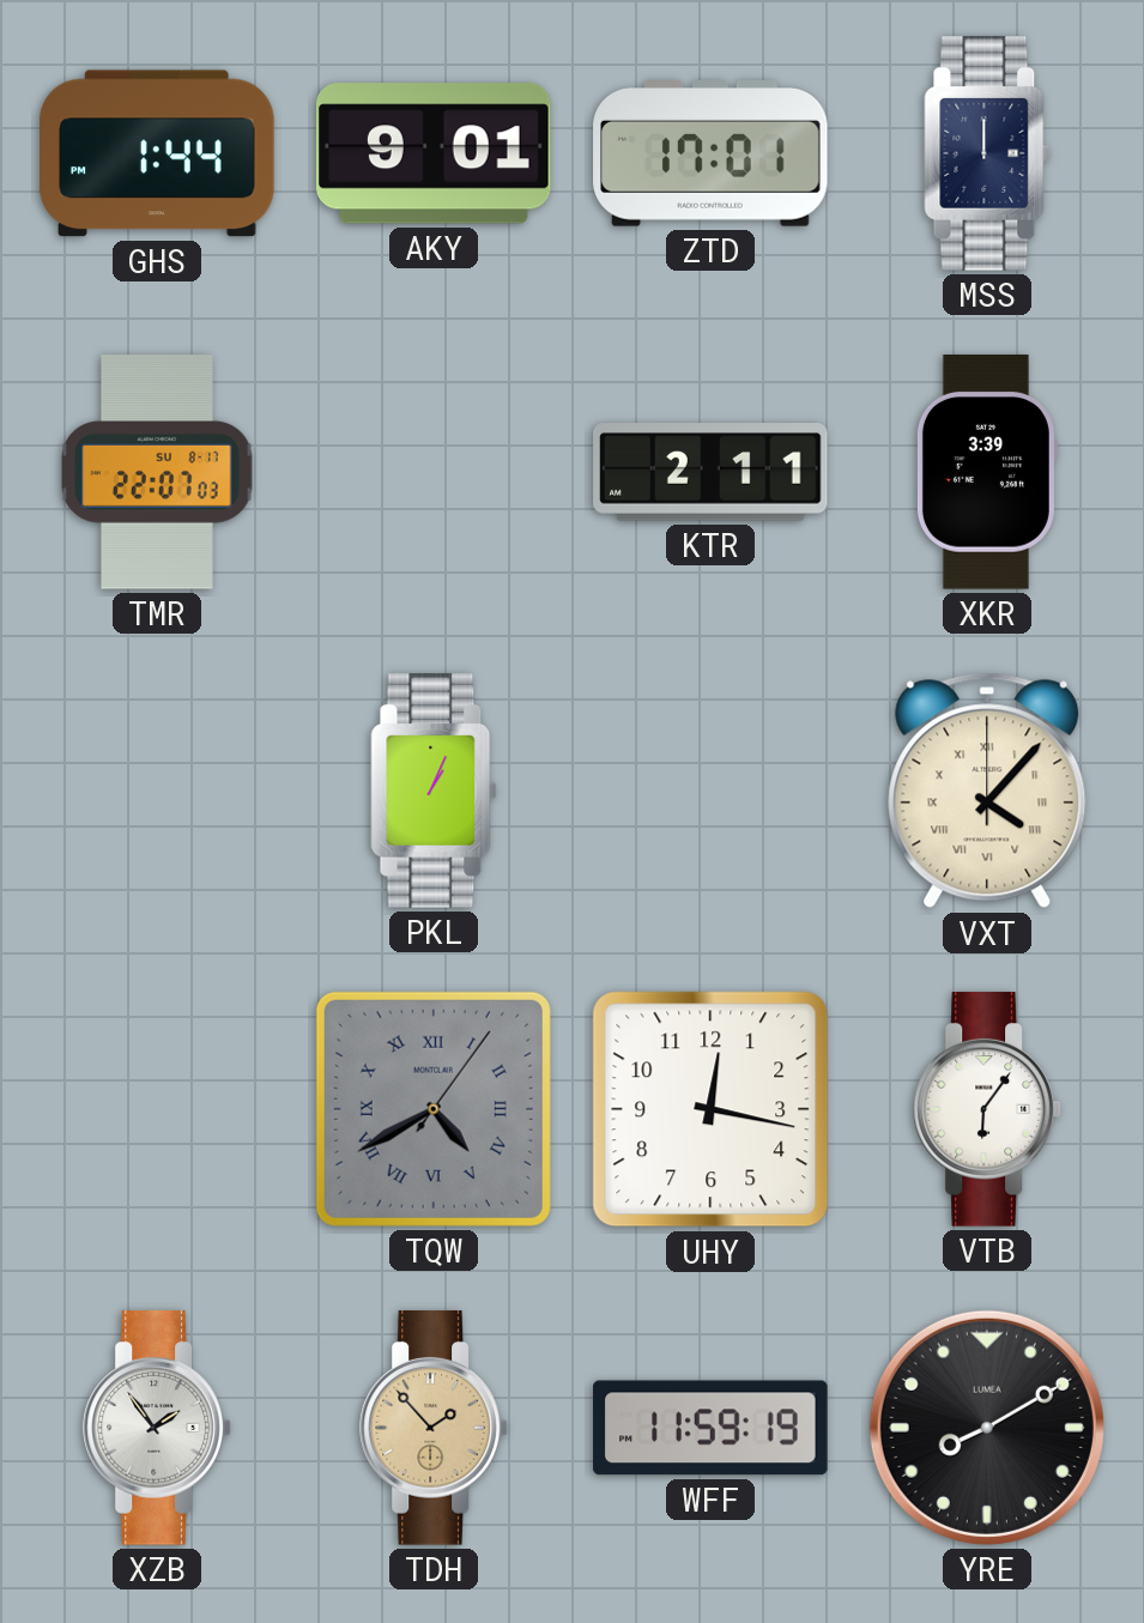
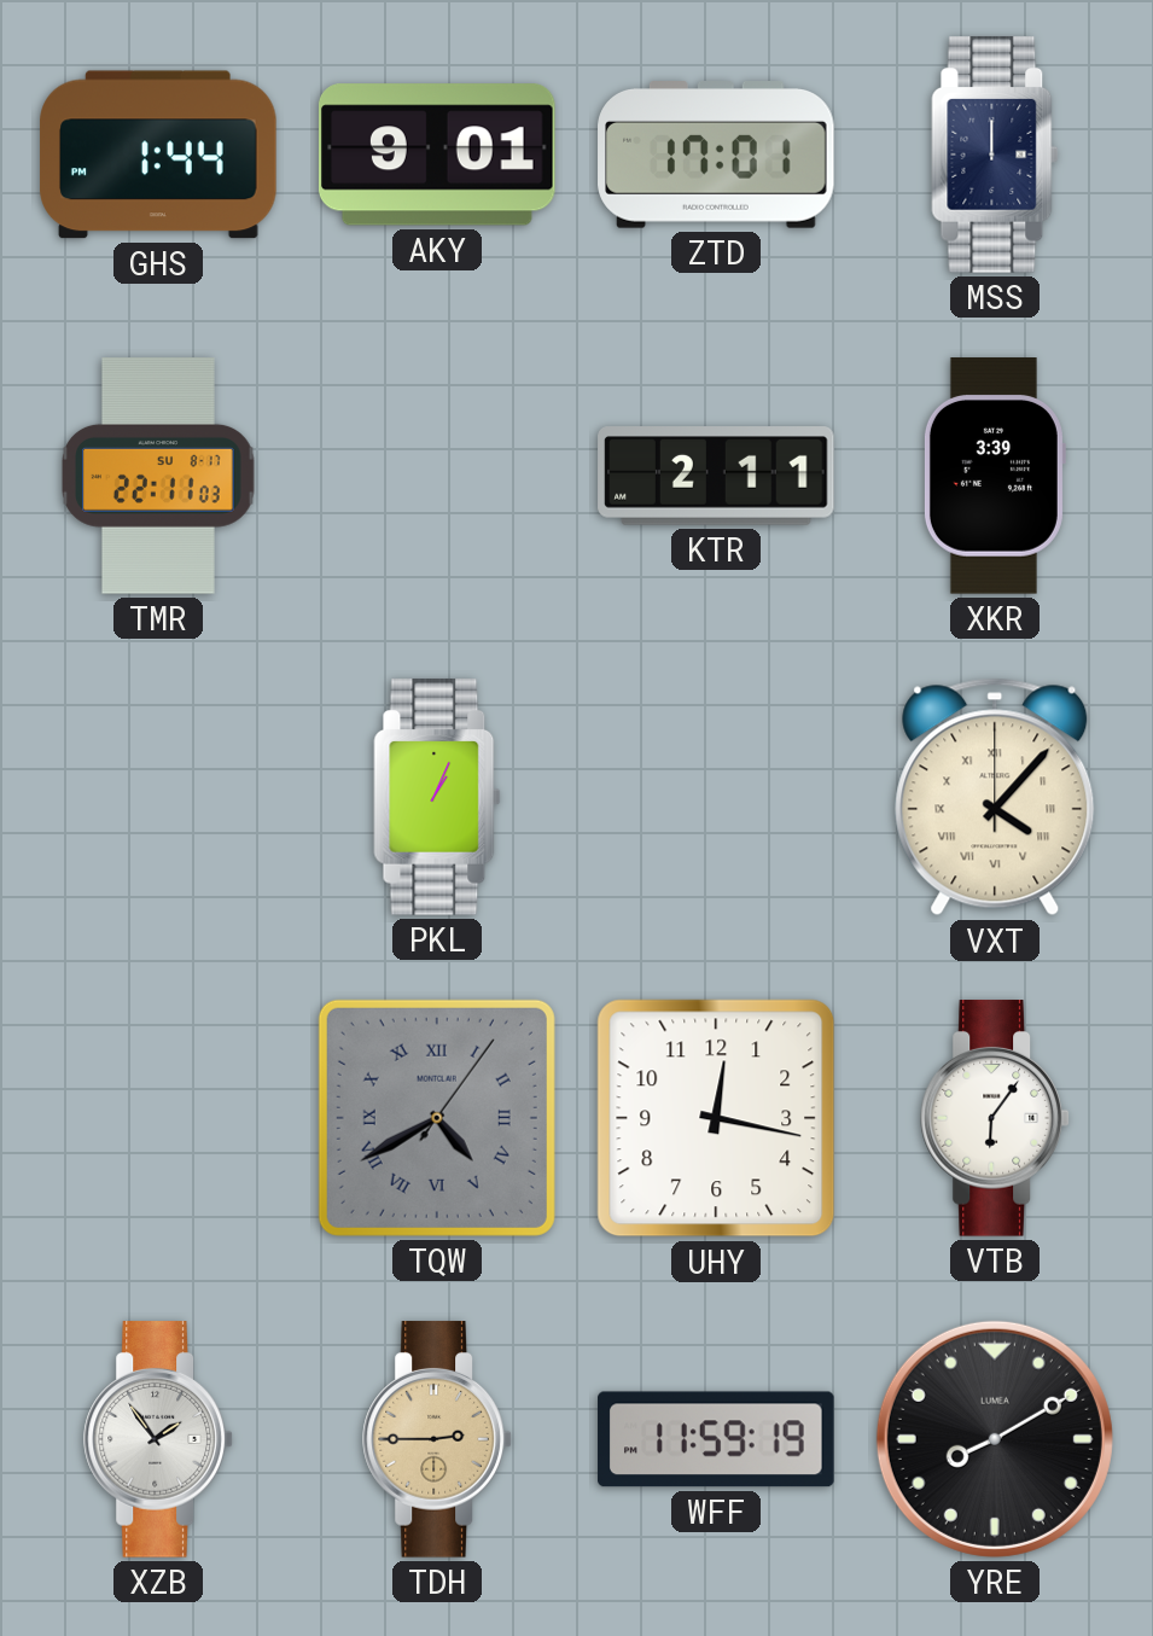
TMR: 22:07 -> 22:11 (159, 476)
TDH: 1:53 -> 2:45 (437, 1439)
